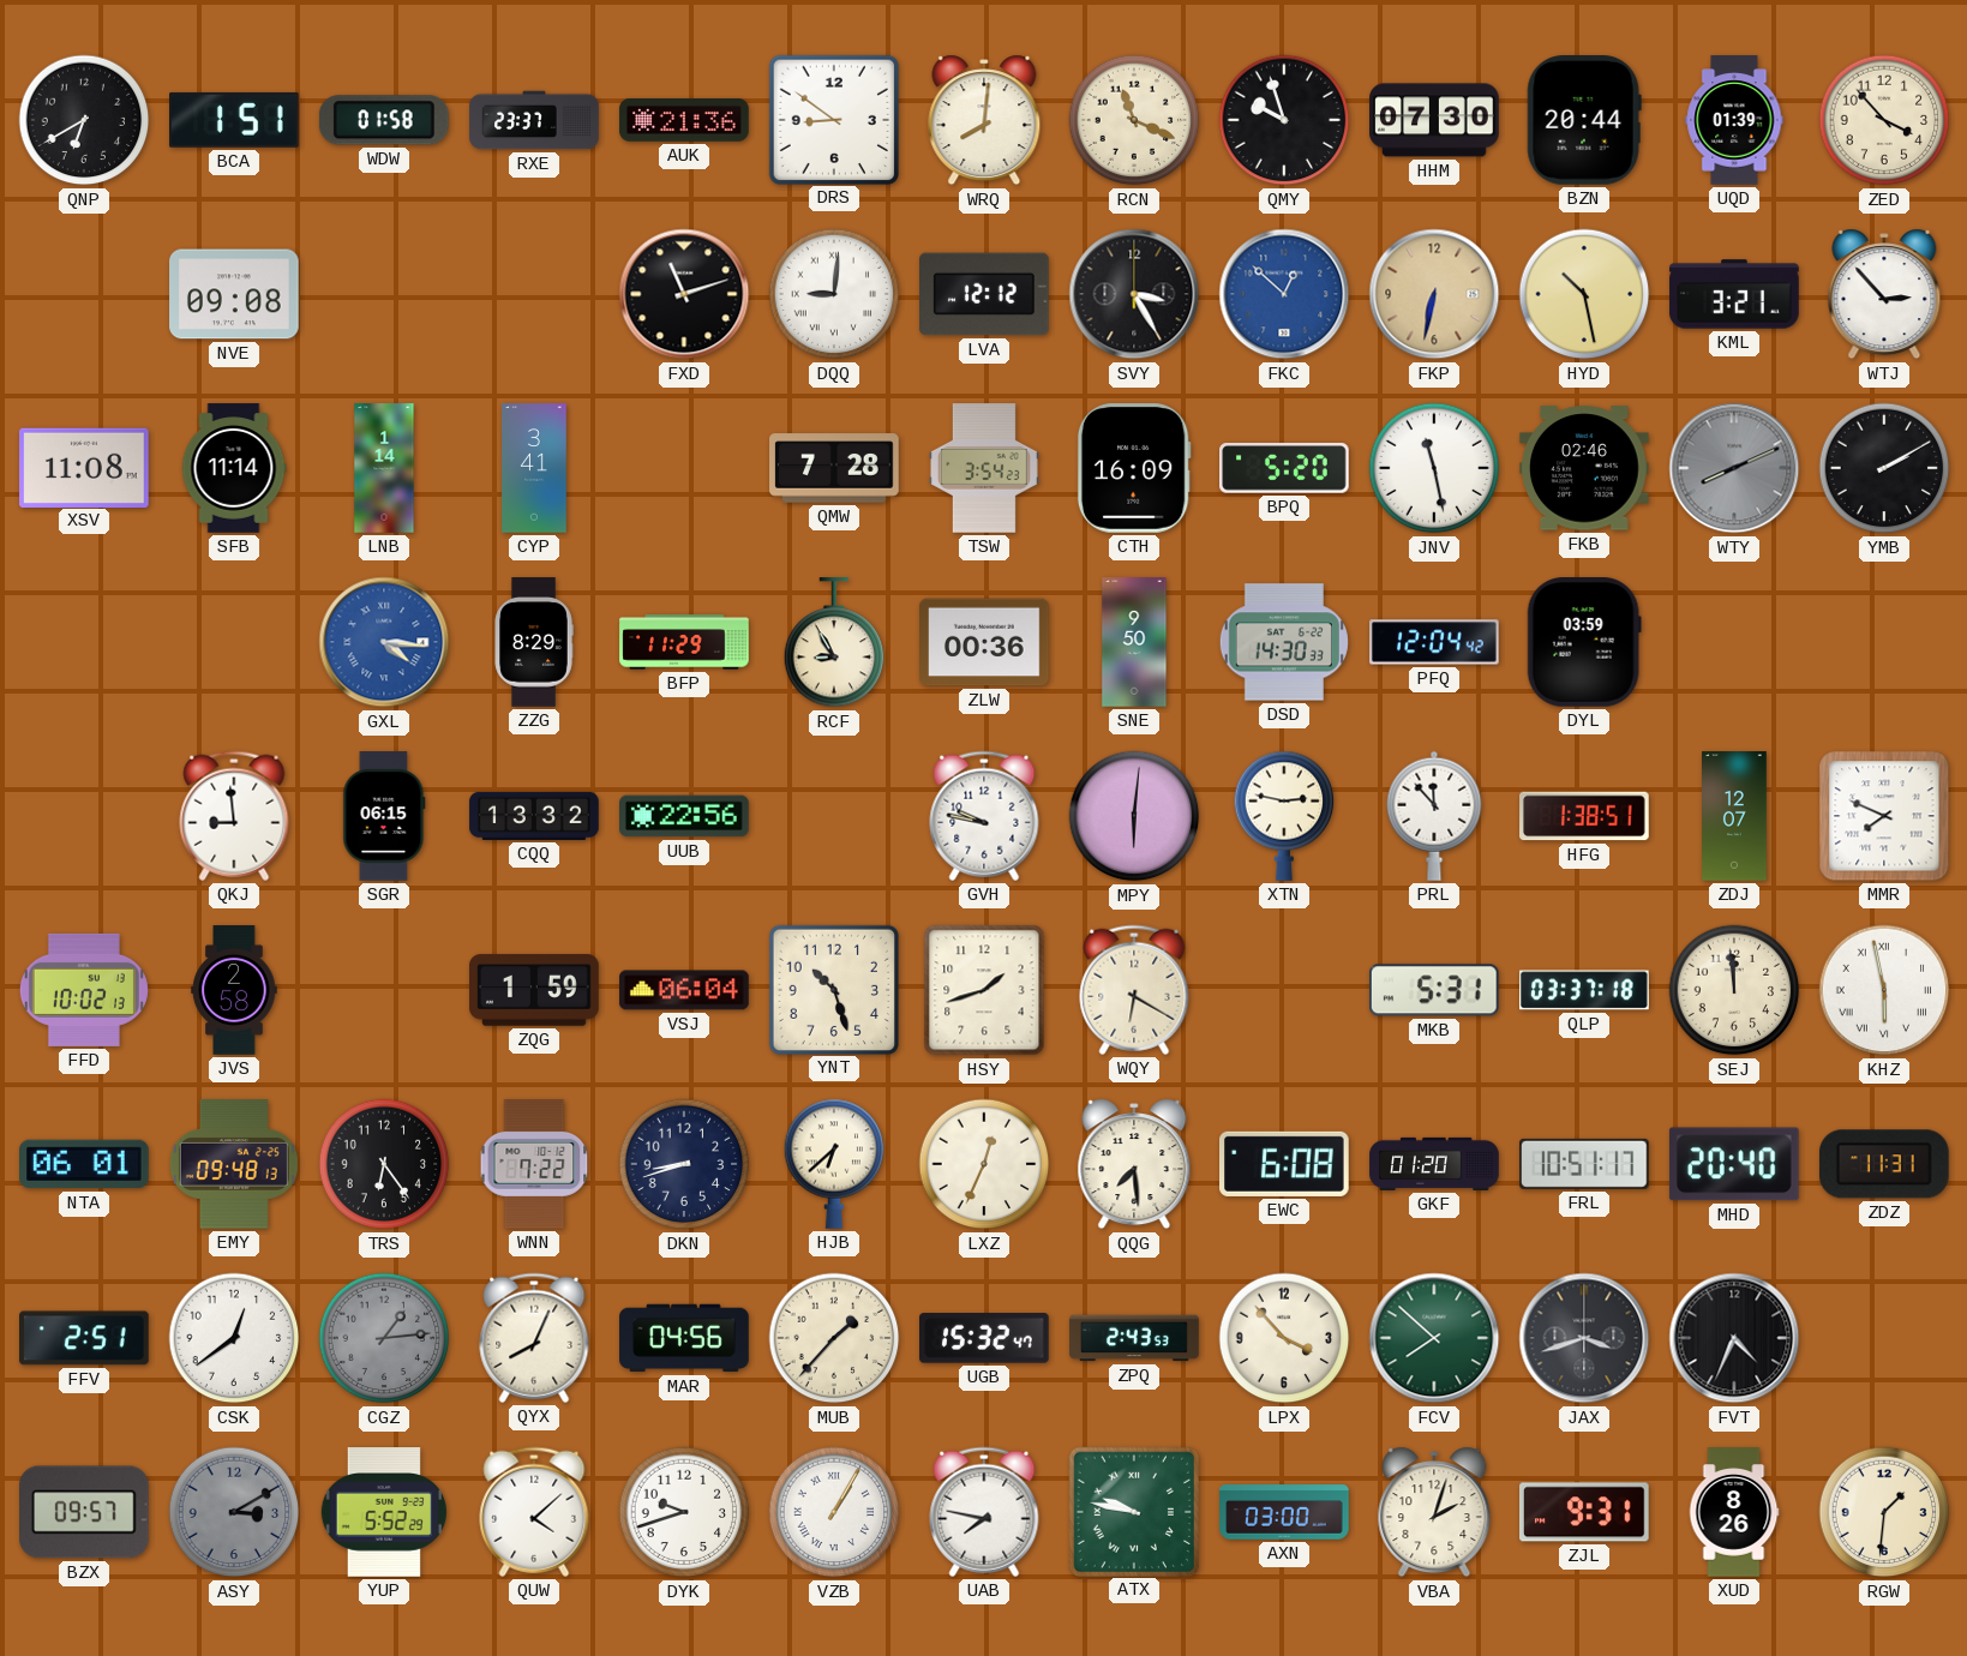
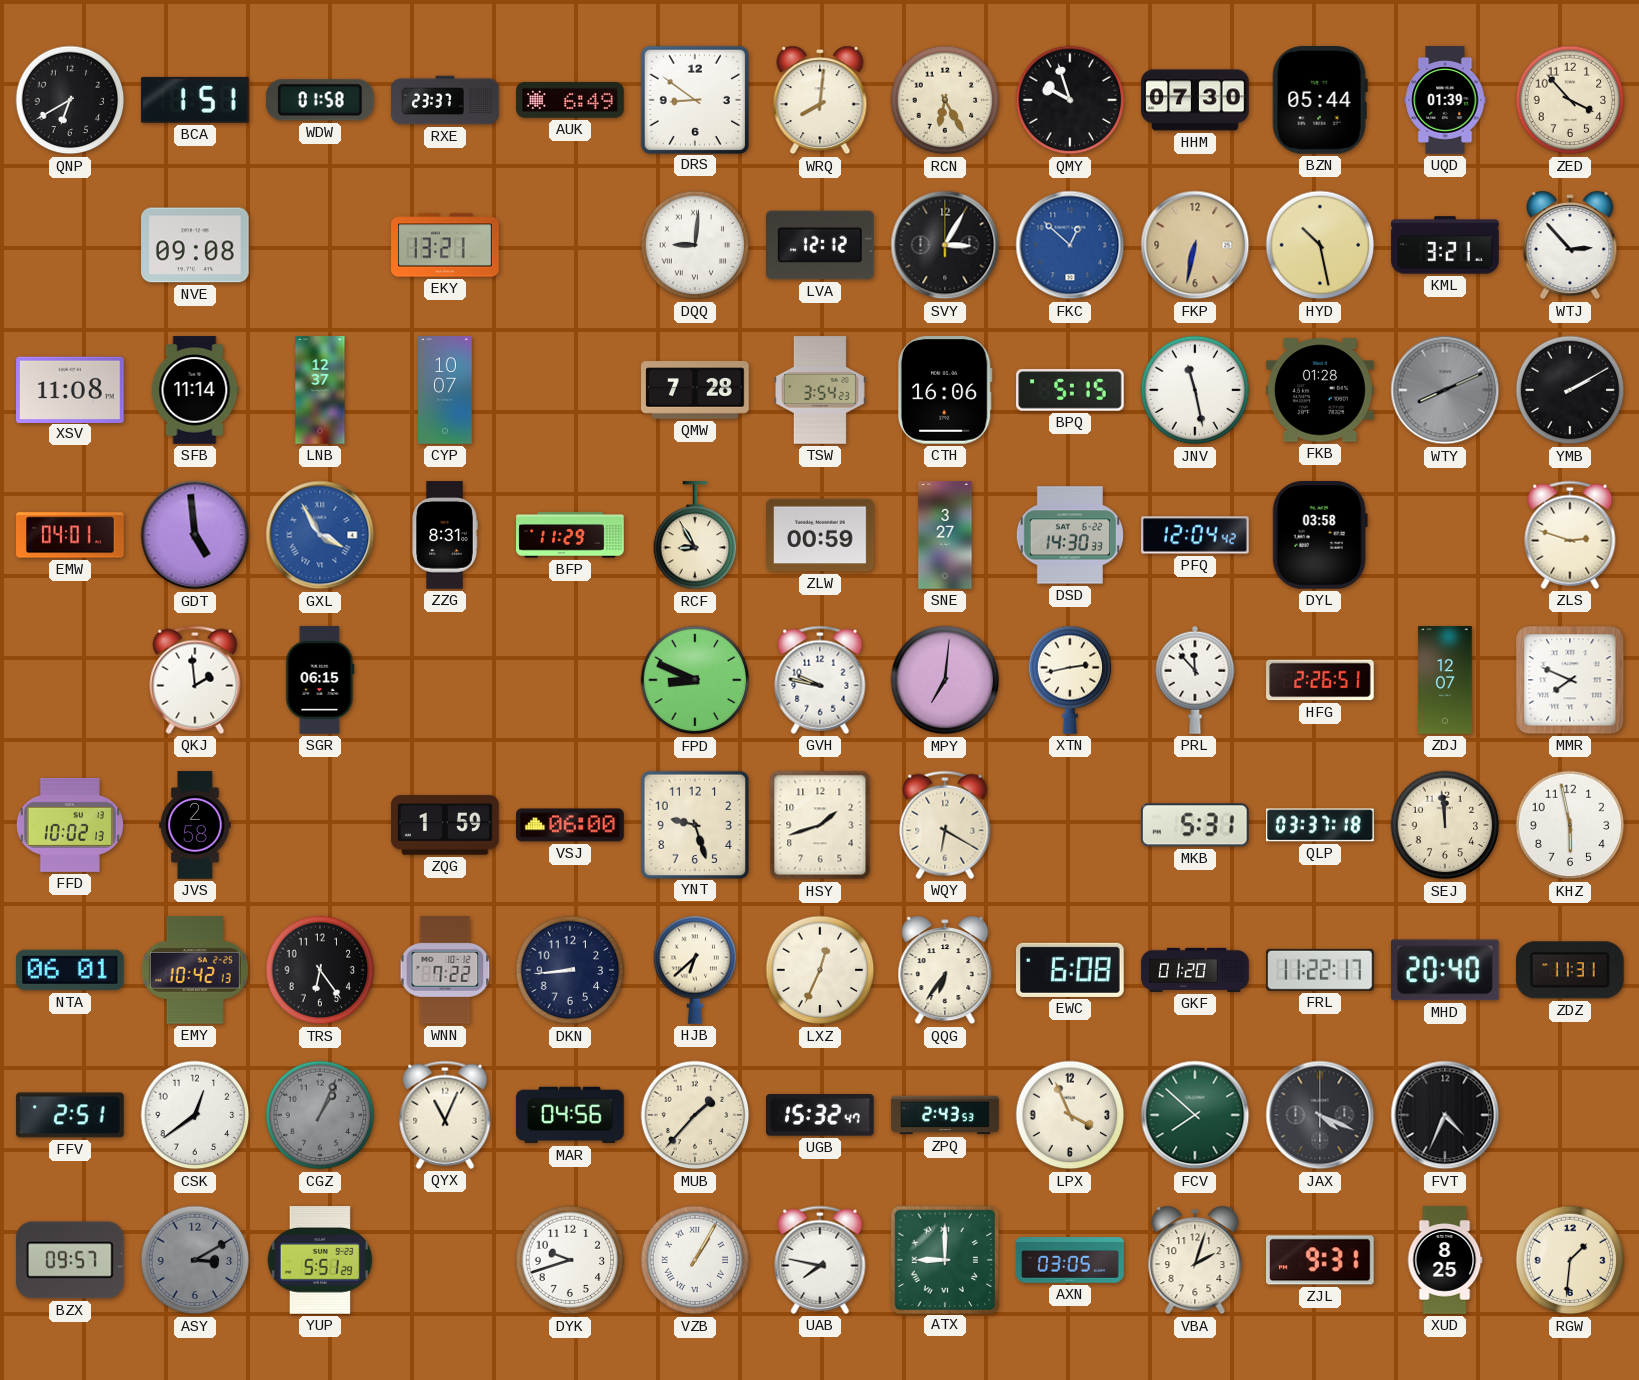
AUK: 21:36 -> 6:49 (570, 100)
RCN: 11:19 -> 6:25 (945, 100)
BZN: 20:44 -> 05:44 (1320, 101)
EKY: none -> 13:21 (445, 245)
FXD: 11:12 -> none (684, 294)
SVY: 3:25 -> 3:05 (945, 245)
LNB: 1:14 -> 12:37 (320, 390)
CYP: 3:41 -> 10:07 (445, 390)
CTH: 16:09 -> 16:06 (945, 391)
BPQ: 5:20 -> 5:15 (1070, 390)
FKB: 02:46 -> 01:28 (1320, 390)
EMW: none -> 04:01 (70, 535)
GDT: none -> 4:59 (195, 535)
GXL: 4:16 -> 3:55 (320, 535)
ZZG: 8:29 -> 8:31 (445, 535)
ZLW: 00:36 -> 00:59 (820, 535)
SNE: 9:50 -> 3:27 (945, 535)
DYL: 03:59 -> 03:58 (1320, 536)
ZLS: none -> 2:48 (1570, 535)
QKJ: 8:59 -> 1:59 (195, 680)
CQQ: 13:32 -> none (534, 816)
UUB: 22:56 -> none (684, 816)
FPD: none -> 8:49 (695, 680)
MPY: 6:01 -> 7:01 (945, 680)
XTN: 2:47 -> 2:43 (1070, 680)
HFG: 1:38 -> 2:26 (1320, 680)
VSJ: 06:04 -> 06:00 (570, 825)
YNT: 10:27 -> 9:27 (694, 824)
KHZ numerals: Roman -> Arabic (1570, 825)
EMY: 09:48 -> 10:42 (195, 970)
DKN: 8:42 -> 8:44 (570, 970)
QQG: 7:29 -> 6:36 (945, 970)
FRL: 10:51 -> 11:22 (1320, 970)
CGZ: 1:14 -> 1:04 (320, 1115)
QYX: 8:04 -> 11:04 (445, 1115)
LPX: 3:53 -> 3:56 (1070, 1115)
JAX: 3:42 -> 4:19 (1320, 1115)
YUP: 5:52 -> 5:51 (319, 1261)
QUW: 4:08 -> none (534, 1512)
ATX: 9:47 -> 9:00 (944, 1259)
AXN: 03:00 -> 03:05 (1070, 1260)
XUD: 8:26 -> 8:25 (1445, 1260)
